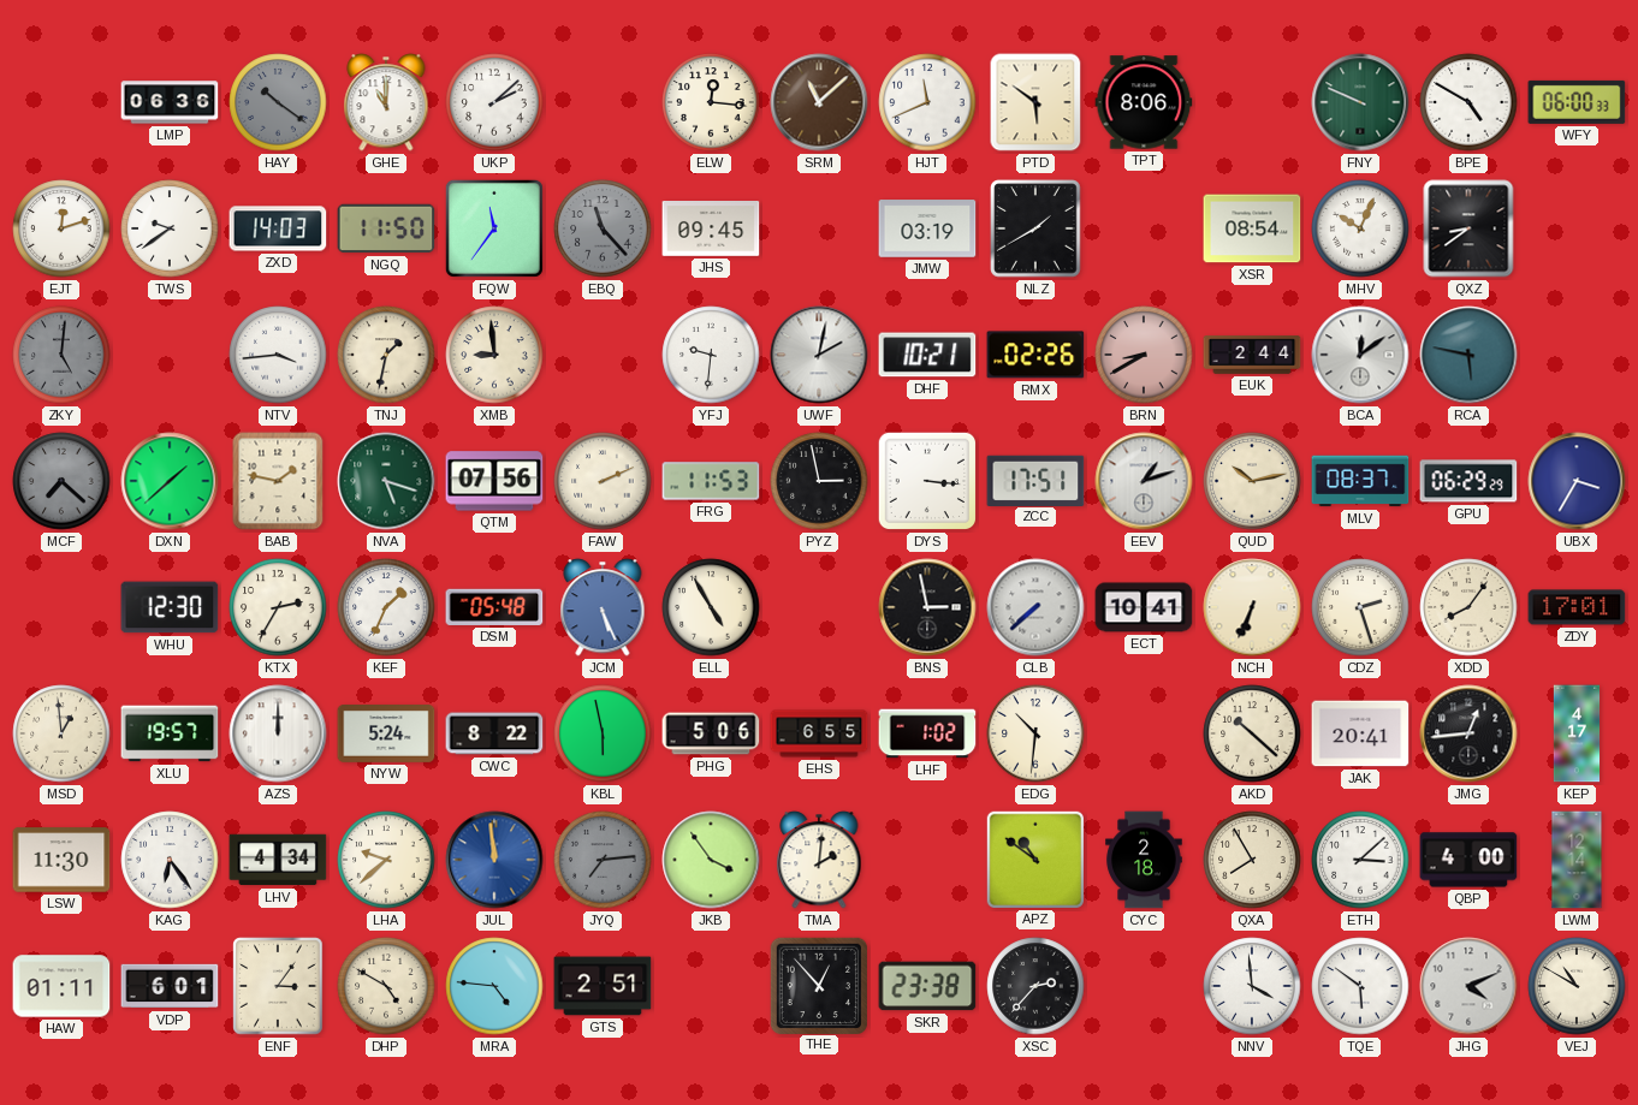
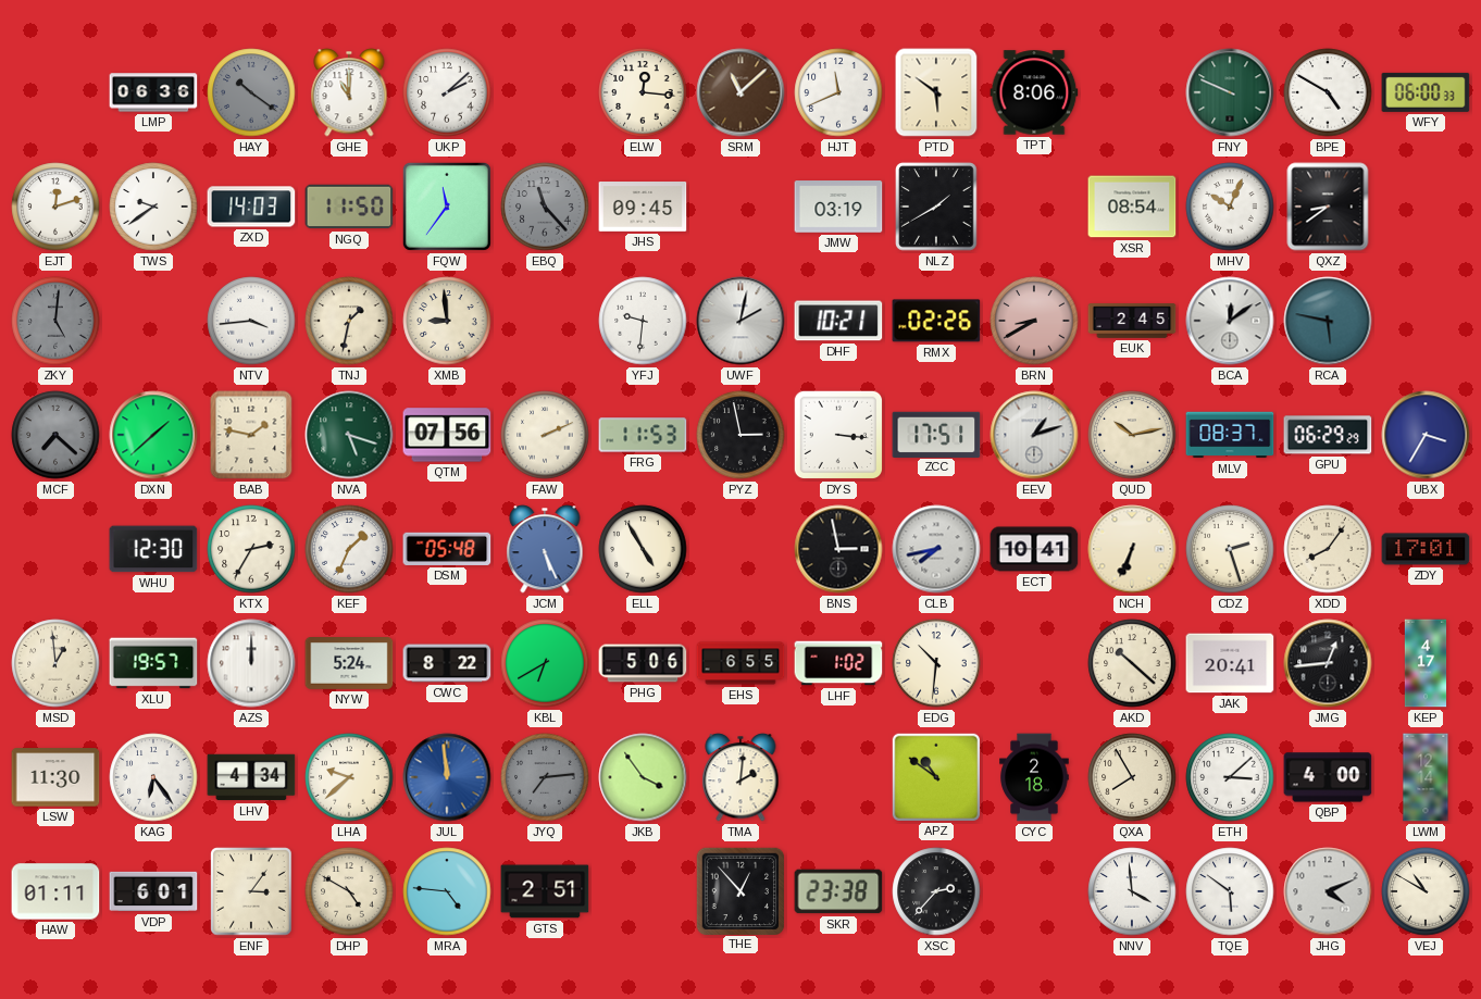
EUK: 2:44 -> 2:45 (1132, 321)
CLB: 7:38 -> 7:43 (936, 549)
KBL: 5:58 -> 6:40 (545, 663)
